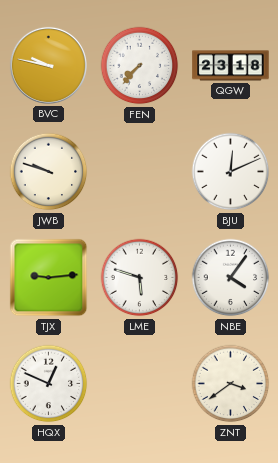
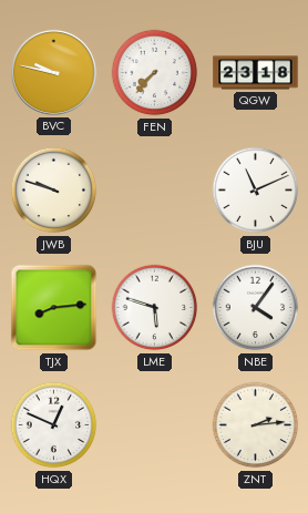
BJU: 12:11 -> 11:11 (256, 191)
TJX: 9:14 -> 8:14 (54, 308)
ZNT: 3:39 -> 2:14 (256, 425)
